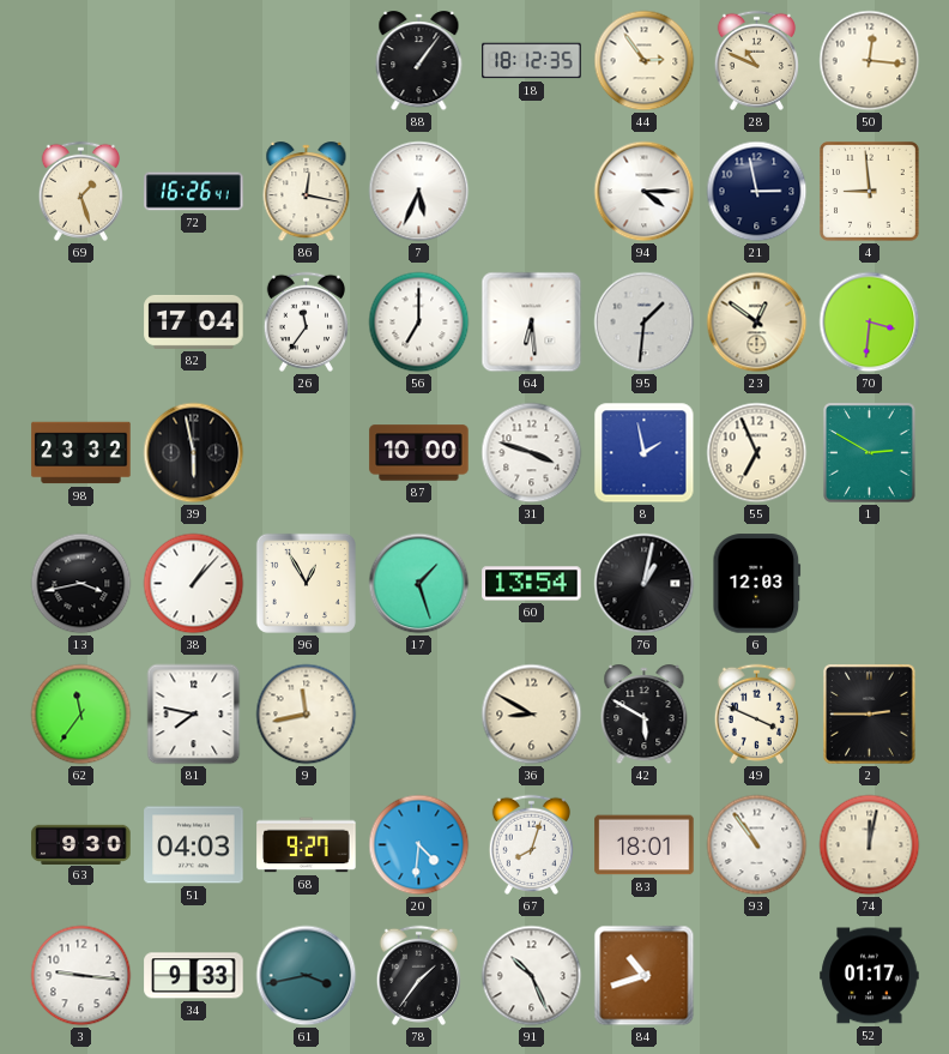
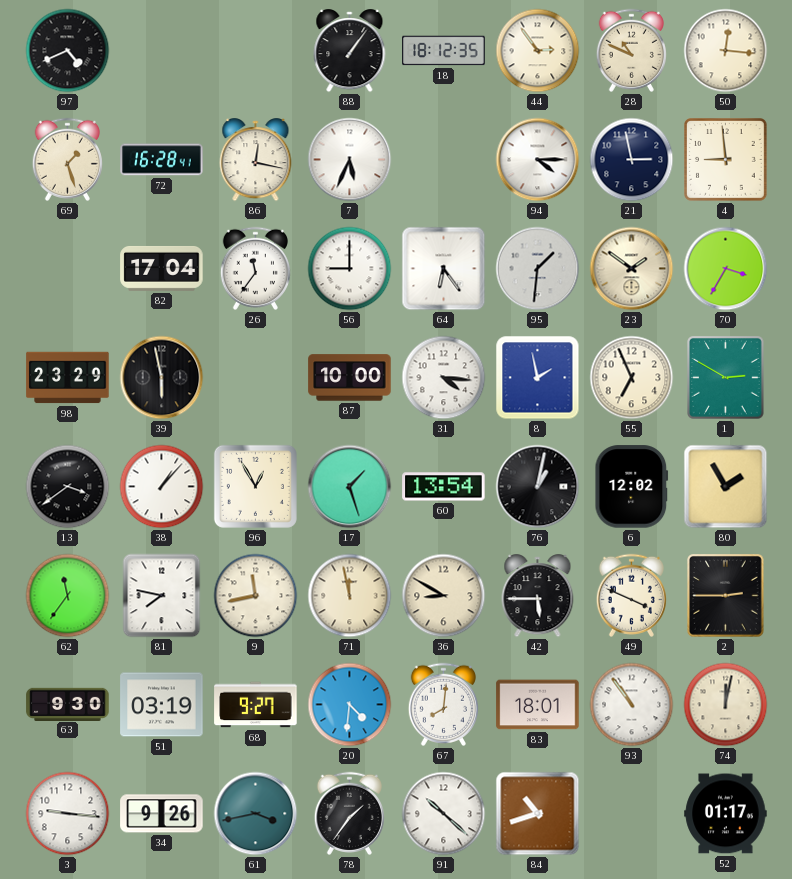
97: none -> 4:41 (68, 51)
72: 16:26 -> 16:28 (162, 160)
56: 7:00 -> 9:00 (350, 269)
64: 6:29 -> 6:24 (444, 269)
23: 12:51 -> 1:51 (632, 269)
70: 3:31 -> 3:35 (726, 269)
98: 23:32 -> 23:29 (68, 378)
31: 3:48 -> 4:16 (444, 378)
13: 3:43 -> 3:39 (68, 487)
6: 12:03 -> 12:02 (632, 487)
80: none -> 1:55 (726, 487)
71: none -> 11:58 (350, 596)
42: 5:50 -> 5:45 (538, 596)
51: 04:03 -> 03:19 (162, 705)
67: 8:03 -> 8:01 (443, 704)
34: 9:33 -> 9:26 (162, 814)
91: 10:26 -> 10:22 (444, 814)
